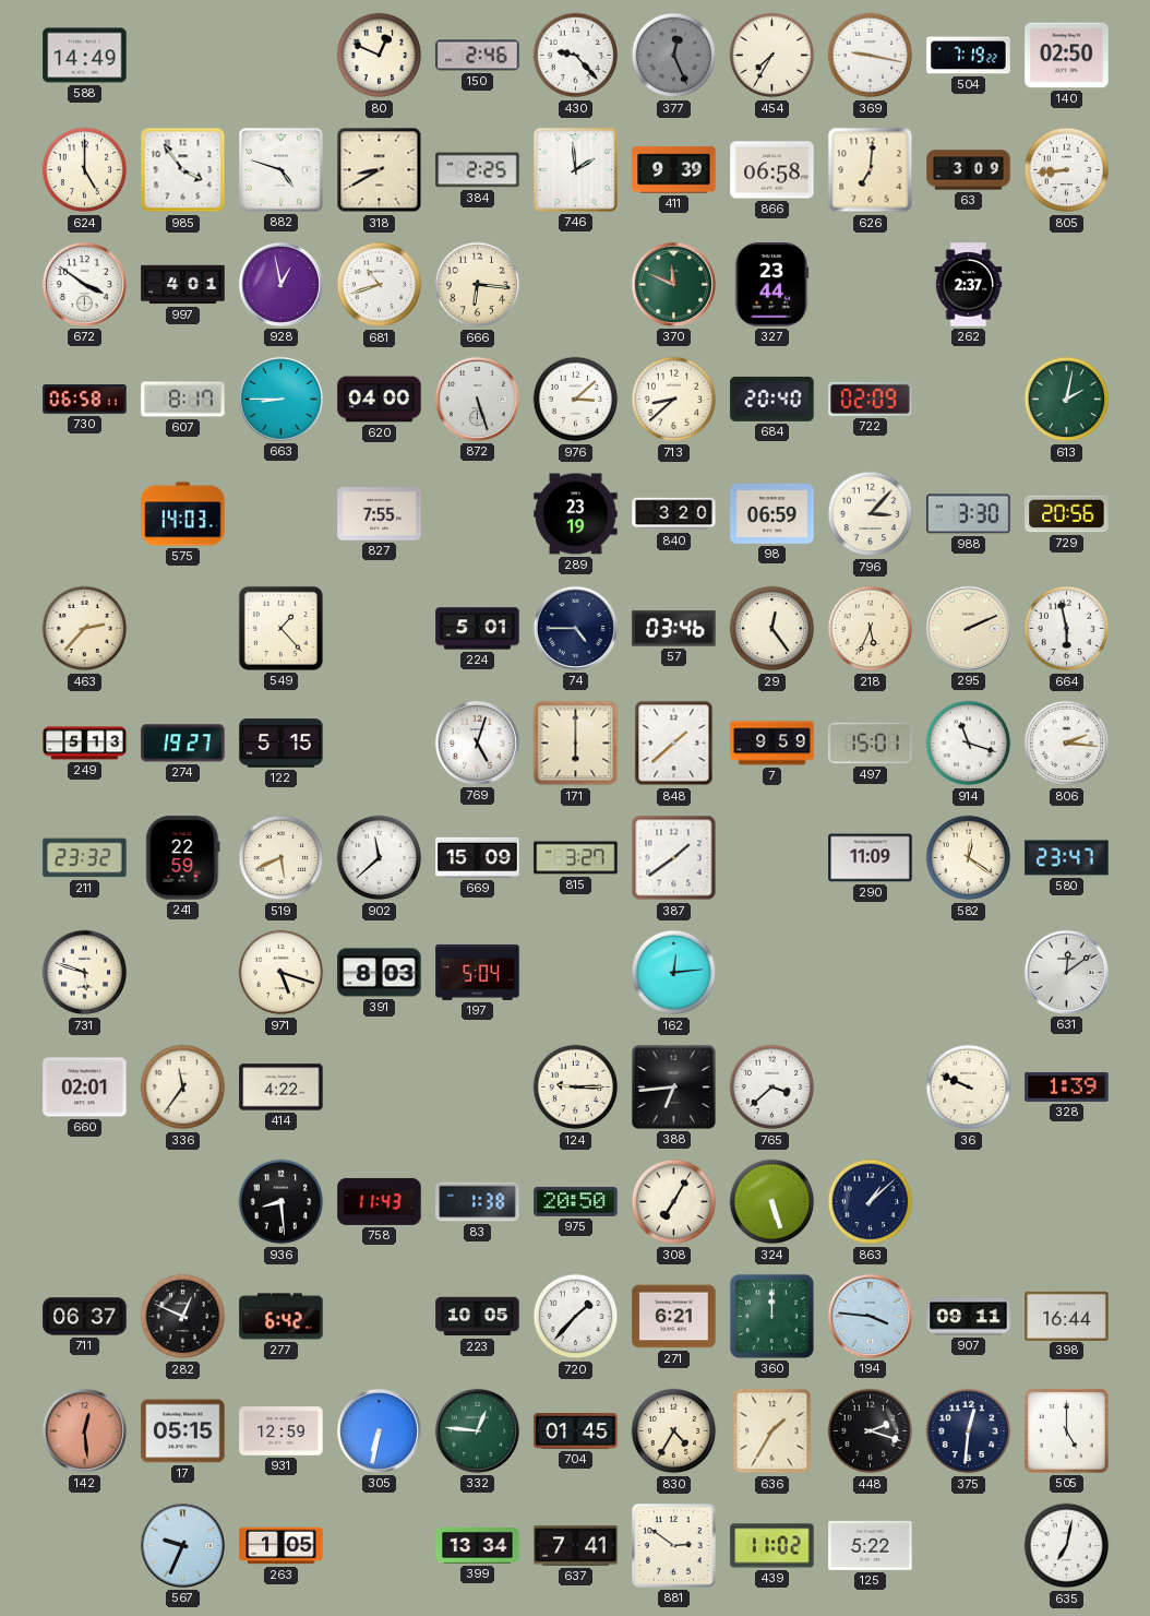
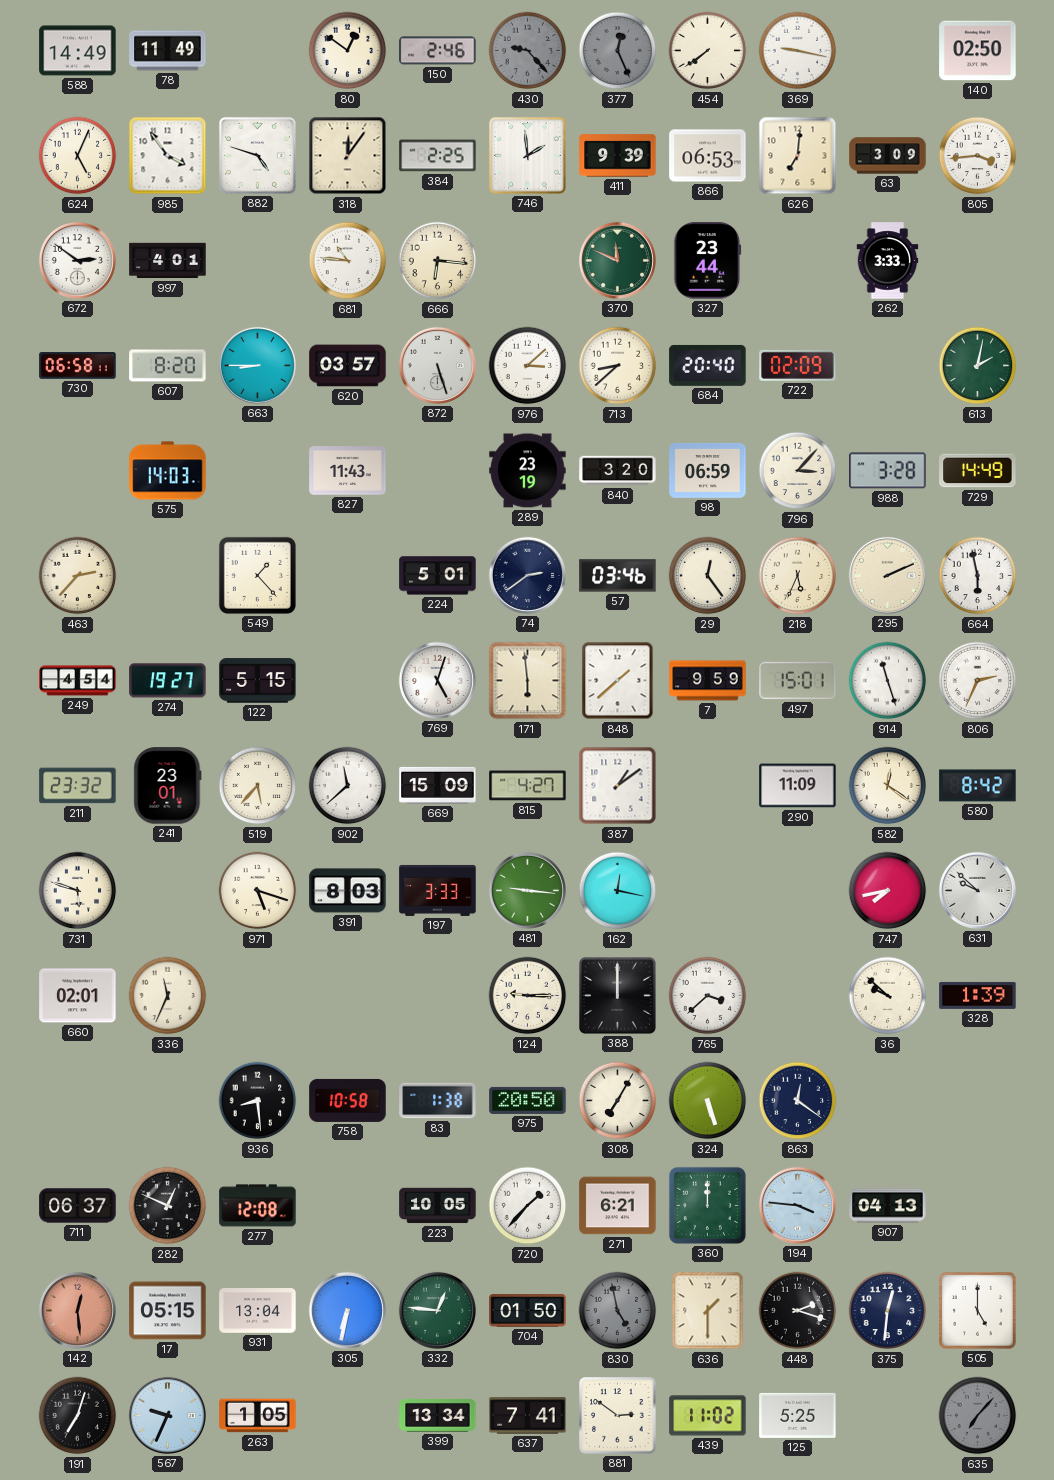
78: none -> 11:49 (168, 51)
80: 12:49 -> 12:51 (348, 51)
430 dial: white -> grey (528, 51)
454: 7:35 -> 7:39 (708, 51)
504: 7:19 -> none (969, 56)
624: 5:00 -> 5:04 (78, 156)
318: 8:40 -> 12:06 (348, 156)
866: 06:58 -> 06:53 (708, 156)
805: 8:44 -> 3:44 (978, 156)
672: 3:51 -> 2:51 (77, 260)
928: 12:58 -> none (280, 284)
681: 10:42 -> 10:46 (348, 261)
262: 2:37 -> 3:33 (888, 261)
607: 8:17 -> 8:20 (168, 366)
620: 04:00 -> 03:57 (348, 366)
827: 7:55 -> 11:43 (348, 471)
988: 3:30 -> 3:28 (888, 471)
729: 20:56 -> 14:49 (978, 471)
74: 4:45 -> 2:39 (527, 575)
249: 5:13 -> 4:54 (78, 681)
171: 6:00 -> 5:59 (528, 681)
914: 11:18 -> 11:27 (888, 681)
806: 2:16 -> 2:34 (978, 681)
241: 22:59 -> 23:01 (168, 786)
519: 5:41 -> 5:37 (258, 786)
815: 3:27 -> 4:27 (528, 786)
387: 1:39 -> 1:09 (618, 786)
580: 23:47 -> 8:42 (978, 786)
197: 5:04 -> 3:33 (438, 890)
481: none -> 9:16 (527, 890)
162: 12:14 -> 12:17 (618, 891)
747: none -> 7:43 (888, 891)
631: 12:09 -> 9:52 (977, 890)
336: 11:36 -> 11:34 (168, 996)
414: 4:22 -> none (281, 1088)
388: 6:44 -> 12:00 (617, 995)
36: 9:49 -> 9:52 (888, 996)
758: 11:43 -> 10:58 (348, 1100)
863: 1:08 -> 12:21 (798, 1101)
277: 6:42 -> 12:08 (258, 1206)
907: 09:11 -> 04:13 (888, 1206)
398: 16:44 -> none (1067, 1316)
931: 12:59 -> 13:04 (258, 1311)
704: 01:45 -> 01:50 (528, 1311)
830: 4:35 -> 4:58 (618, 1311)
830 dial: cream -> grey (618, 1311)
636: 1:35 -> 1:30 (708, 1311)
191: none -> 7:03 (78, 1416)
125: 5:22 -> 5:25 (798, 1415)
635: 7:02 -> 7:07 (978, 1416)
635 dial: white -> grey (978, 1416)
